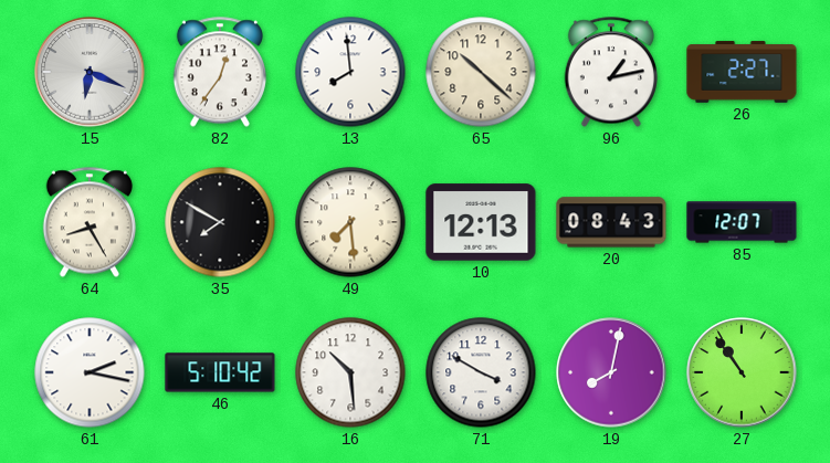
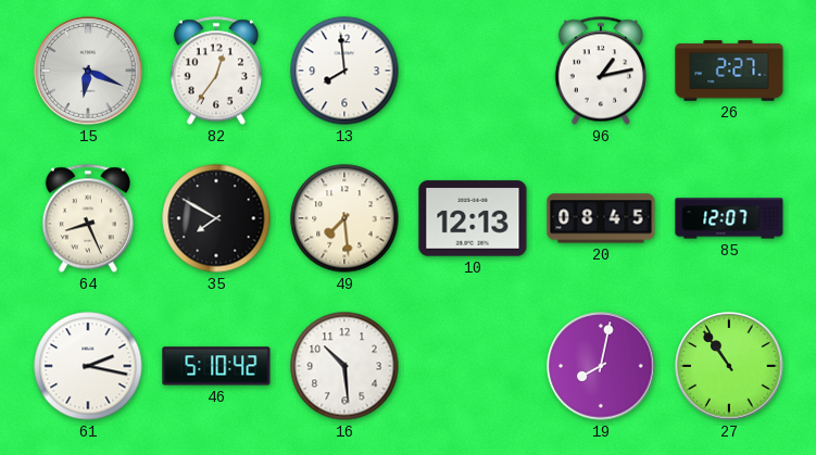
65: 10:22 -> none (481, 72)
64: 8:25 -> 8:26 (88, 218)
20: 08:43 -> 08:45 (601, 218)
71: 3:50 -> none (481, 372)
